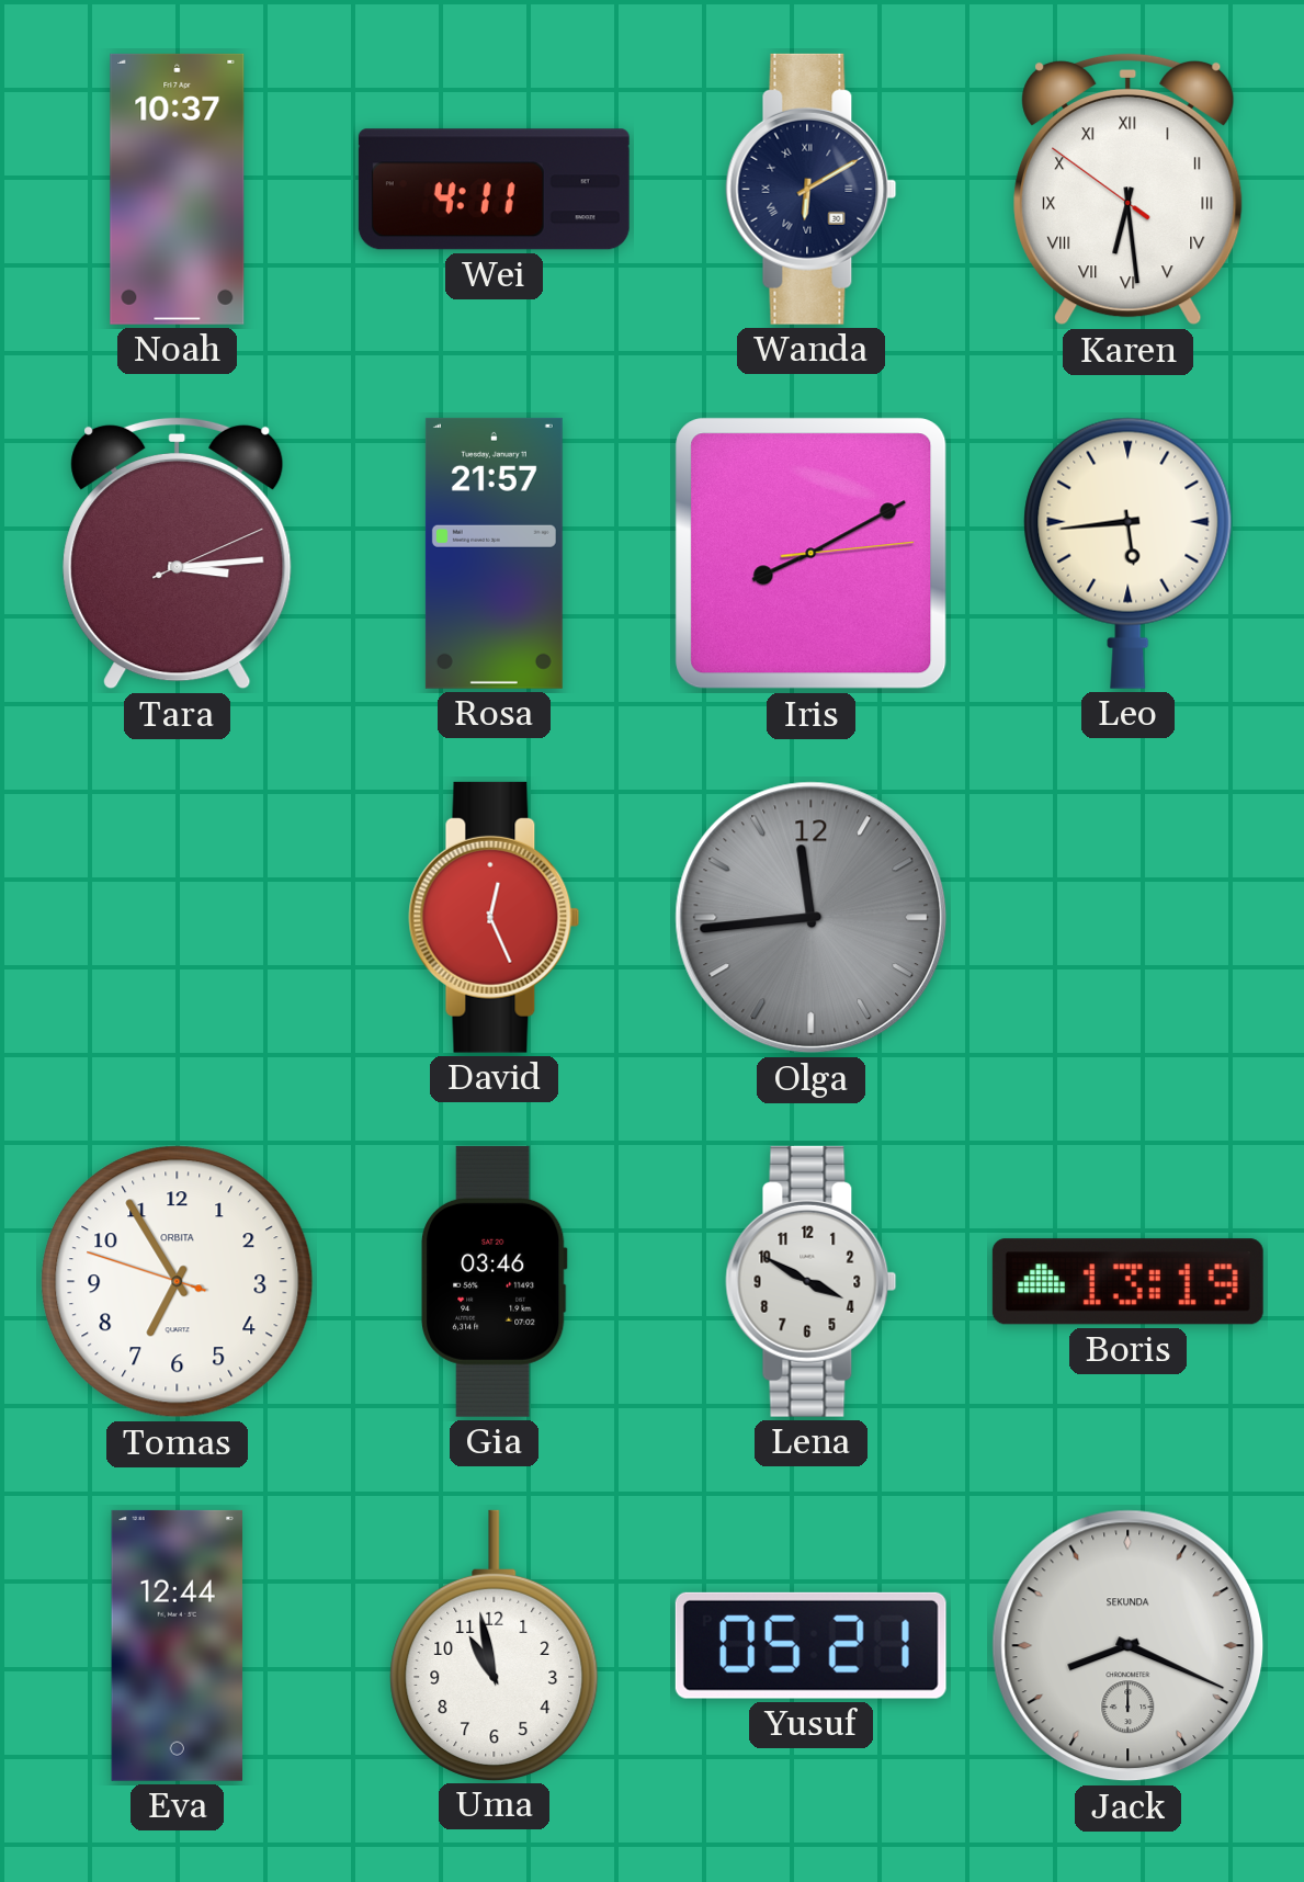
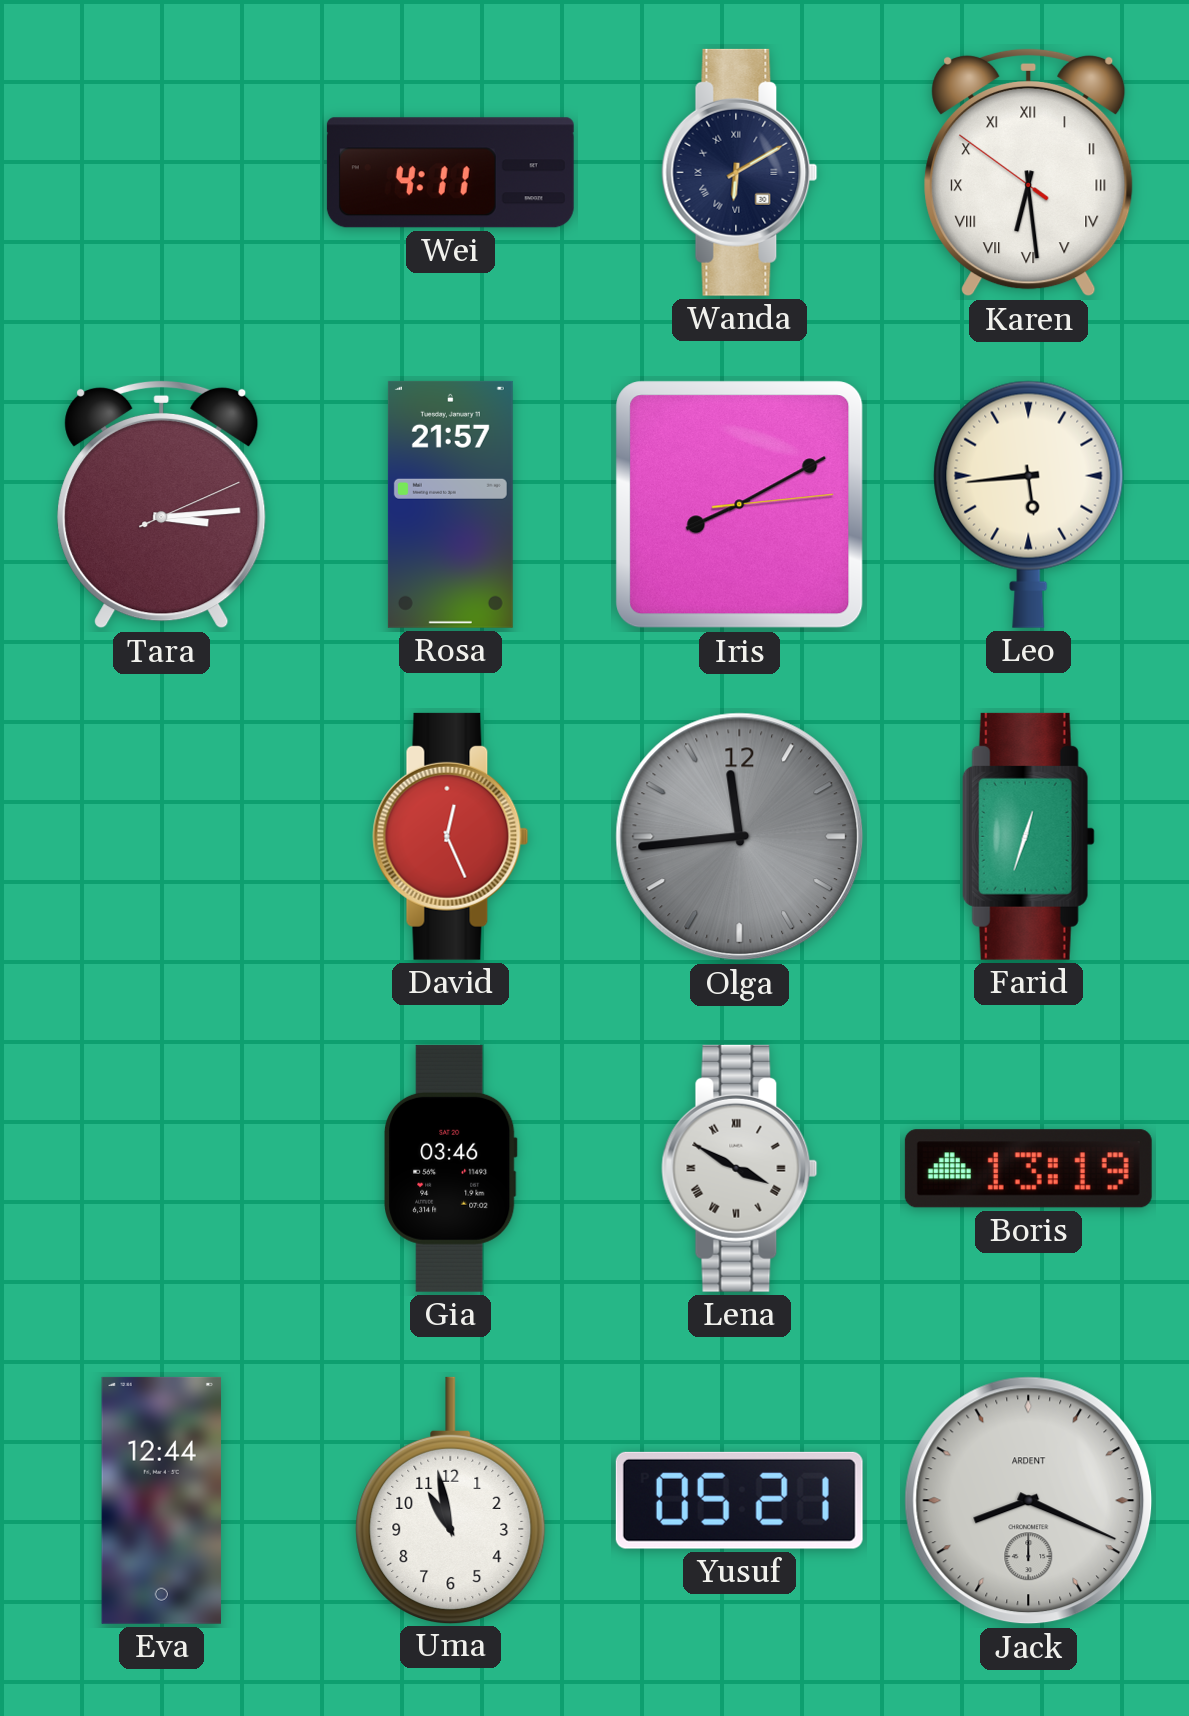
Noah: 10:37 -> none (178, 189)
Farid: none -> 12:33 (1028, 836)
Tomas: 6:54 -> none (178, 1282)
Lena numerals: Arabic -> Roman (740, 1168)
Jack brand: SEKUNDA -> ARDENT (1029, 1501)
